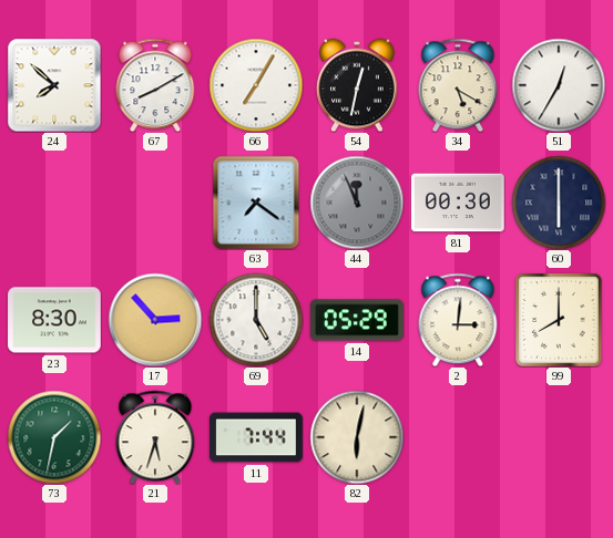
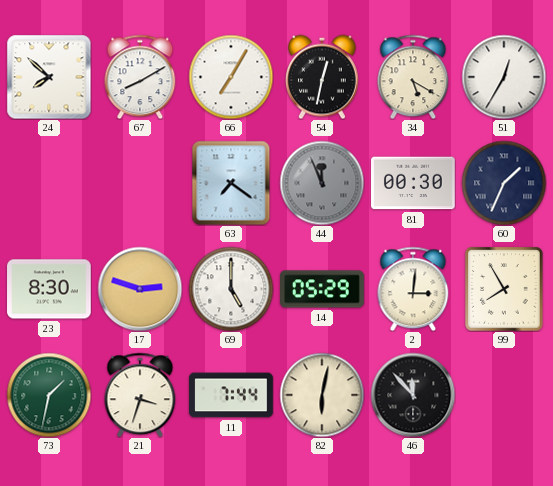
60: 6:00 -> 1:34 (504, 183)
17: 2:53 -> 2:48 (140, 289)
99: 8:00 -> 7:55 (504, 289)
21: 5:33 -> 3:33 (140, 395)
46: none -> 11:53 (413, 395)
